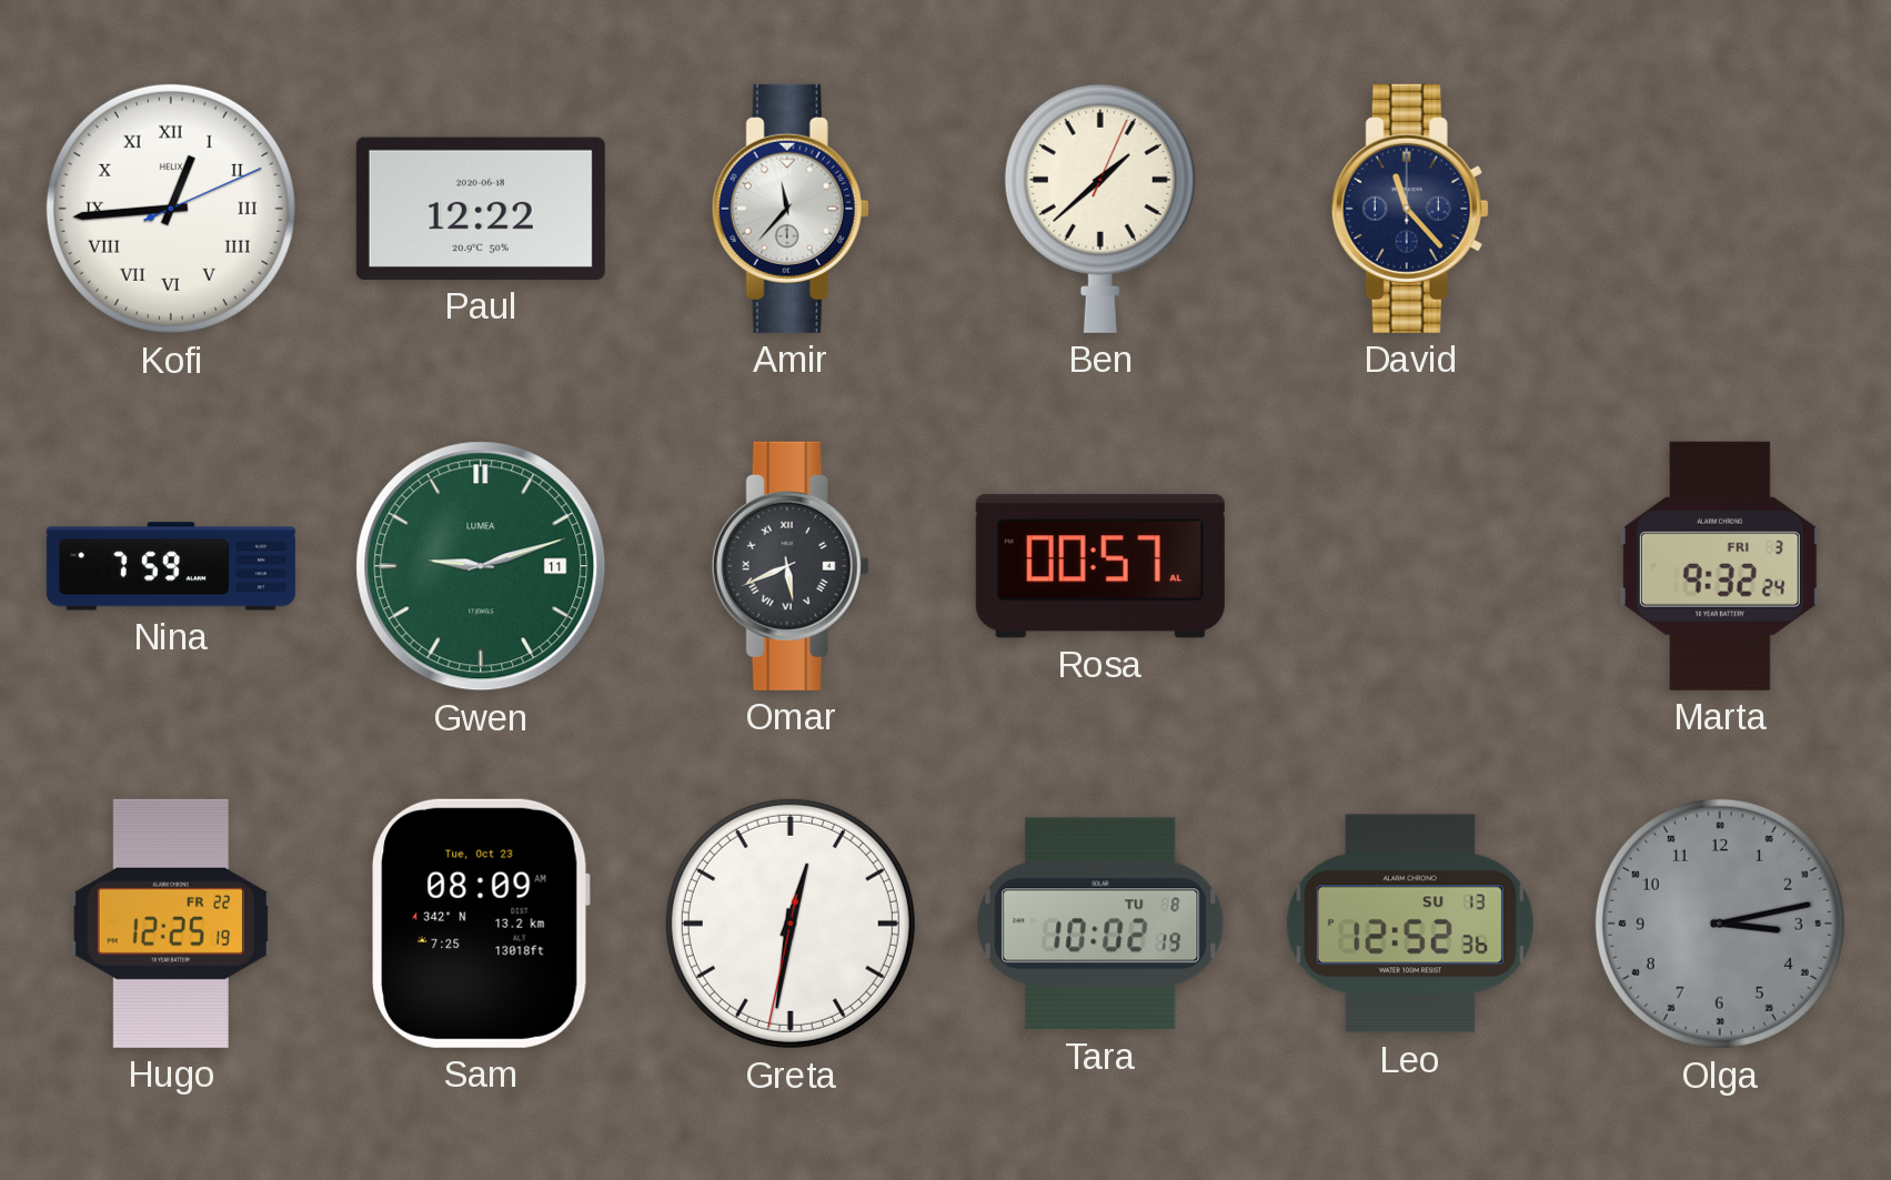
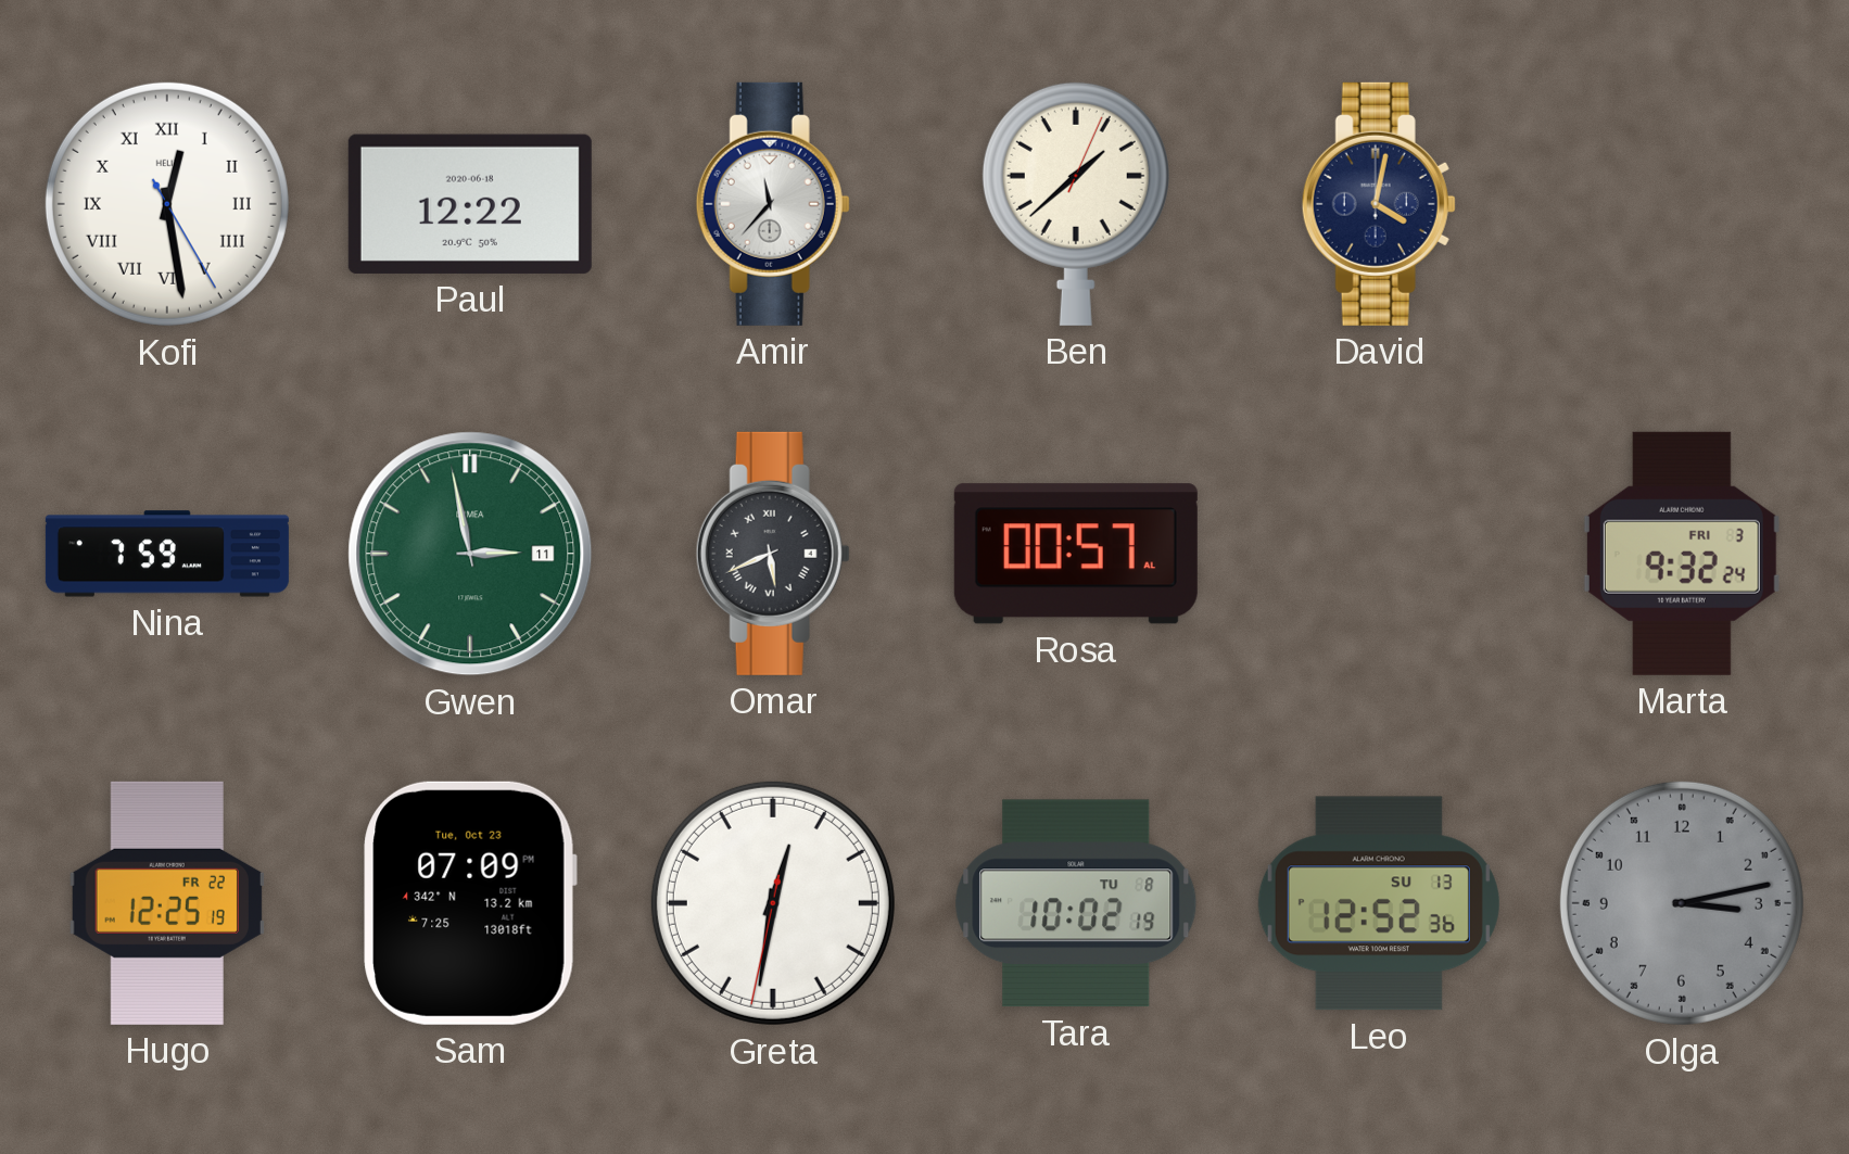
Kofi: 12:44 -> 12:28 (167, 204)
David: 11:23 -> 4:02 (1379, 204)
Gwen: 9:12 -> 2:58 (470, 554)
Sam: 08:09 -> 07:09 (470, 903)
